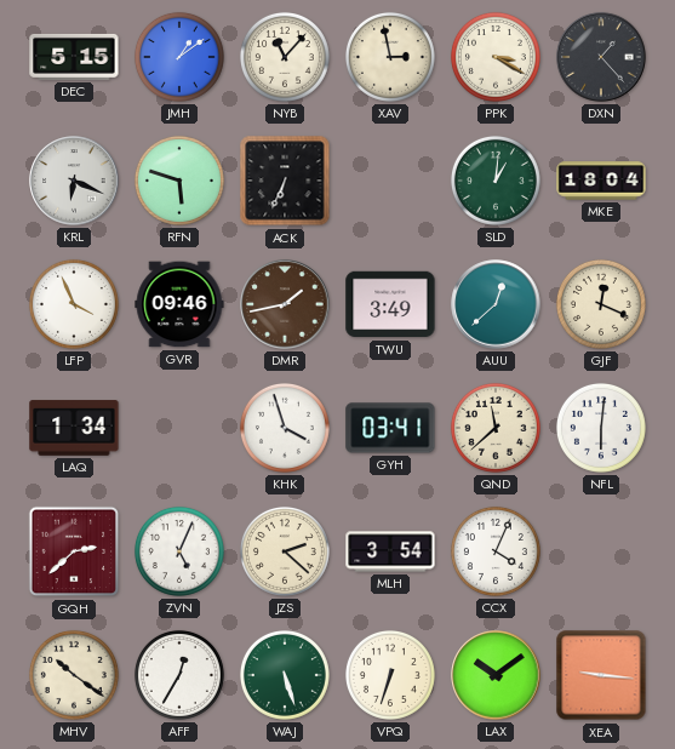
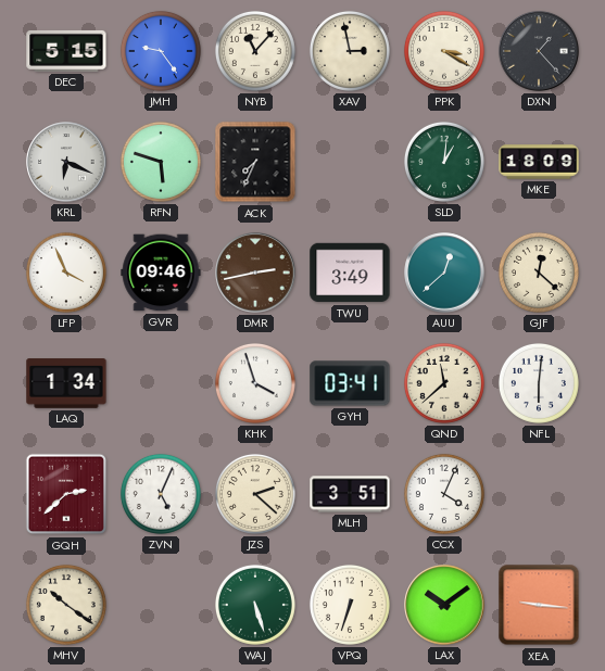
JMH: 1:09 -> 9:24 (161, 51)
ACK: 6:34 -> 7:34 (255, 162)
MKE: 18:04 -> 18:09 (539, 162)
DMR: 1:43 -> 2:43 (255, 273)
GJF: 12:19 -> 12:22 (539, 273)
MLH: 3:54 -> 3:51 (350, 494)
AFF: 12:35 -> none (179, 675)
